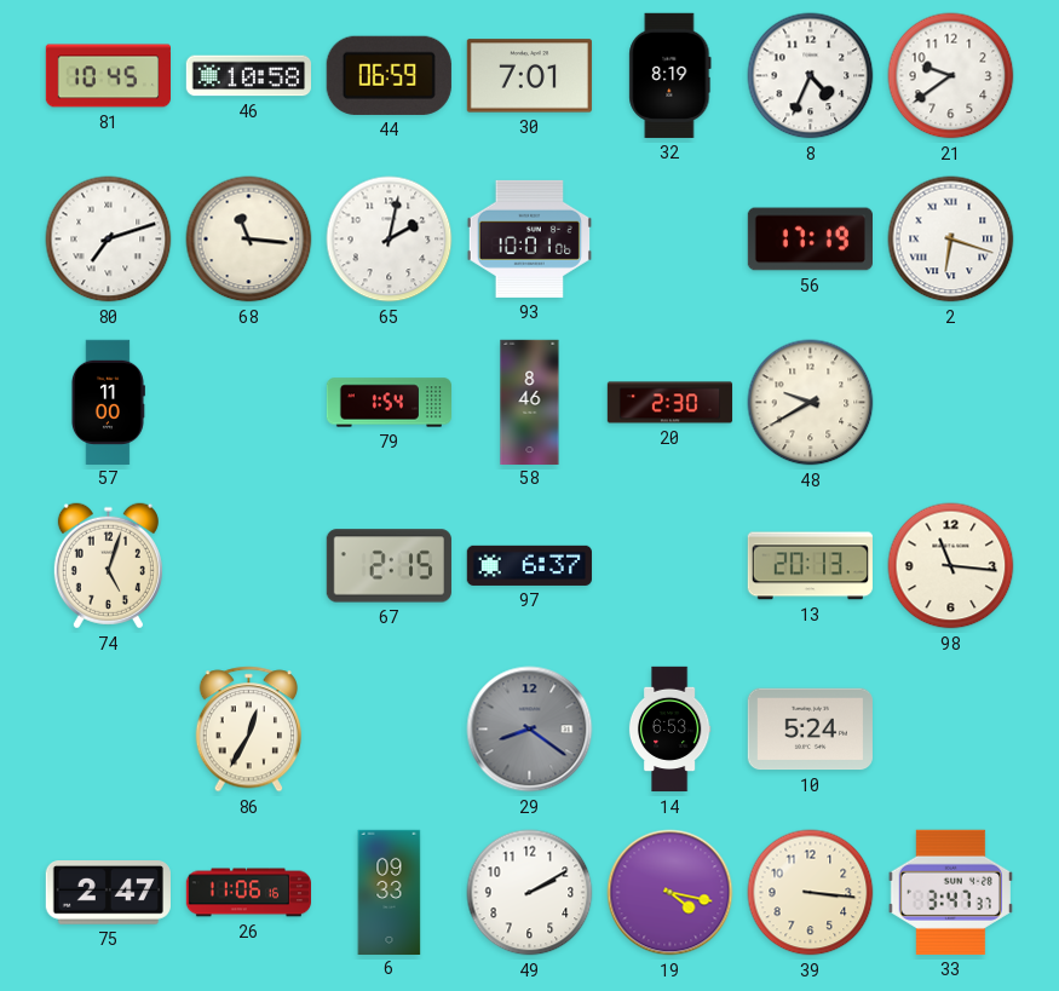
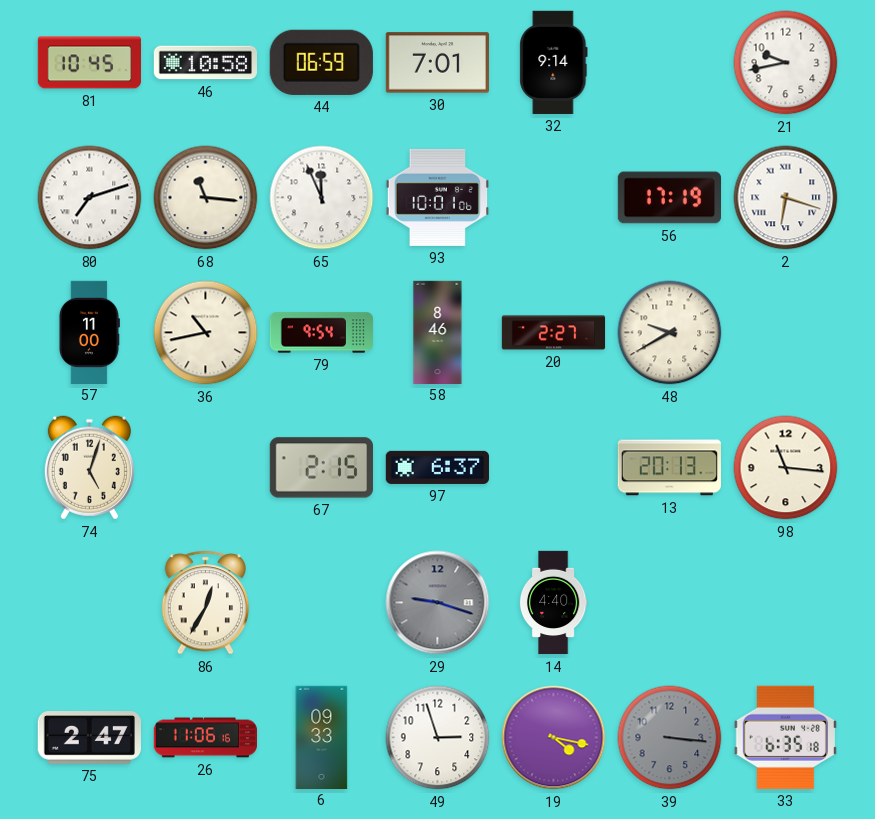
32: 8:19 -> 9:14 (554, 62)
8: 4:34 -> none (811, 76)
21: 9:39 -> 9:43 (786, 63)
65: 2:02 -> 11:56 (322, 198)
36: none -> 10:43 (206, 333)
79: 1:54 -> 9:54 (322, 333)
20: 2:30 -> 2:27 (554, 333)
29: 8:21 -> 9:18 (438, 603)
14: 6:53 -> 4:40 (553, 603)
10: 5:24 -> none (810, 730)
49: 2:10 -> 2:57 (438, 738)
39 dial: cream -> grey (670, 738)
33: 3:47 -> 6:35 (785, 737)
